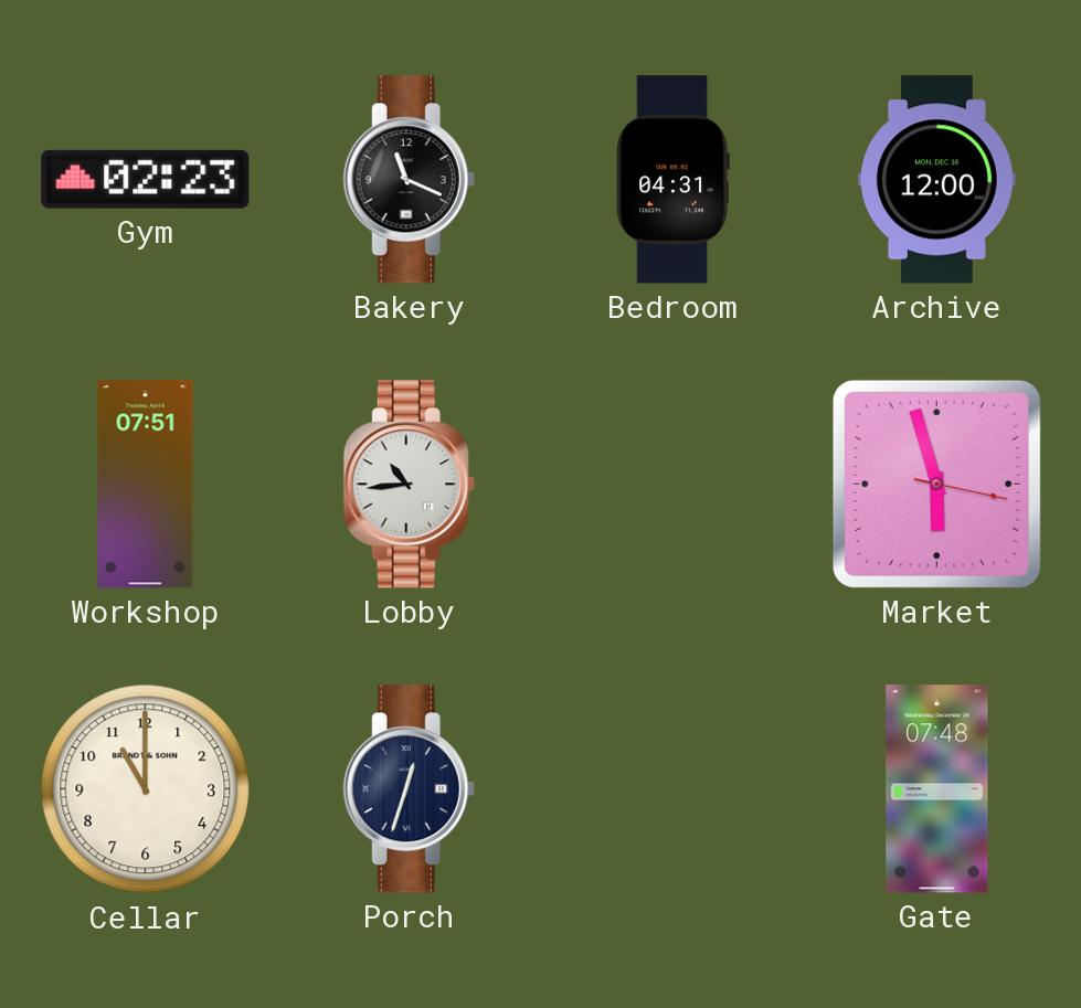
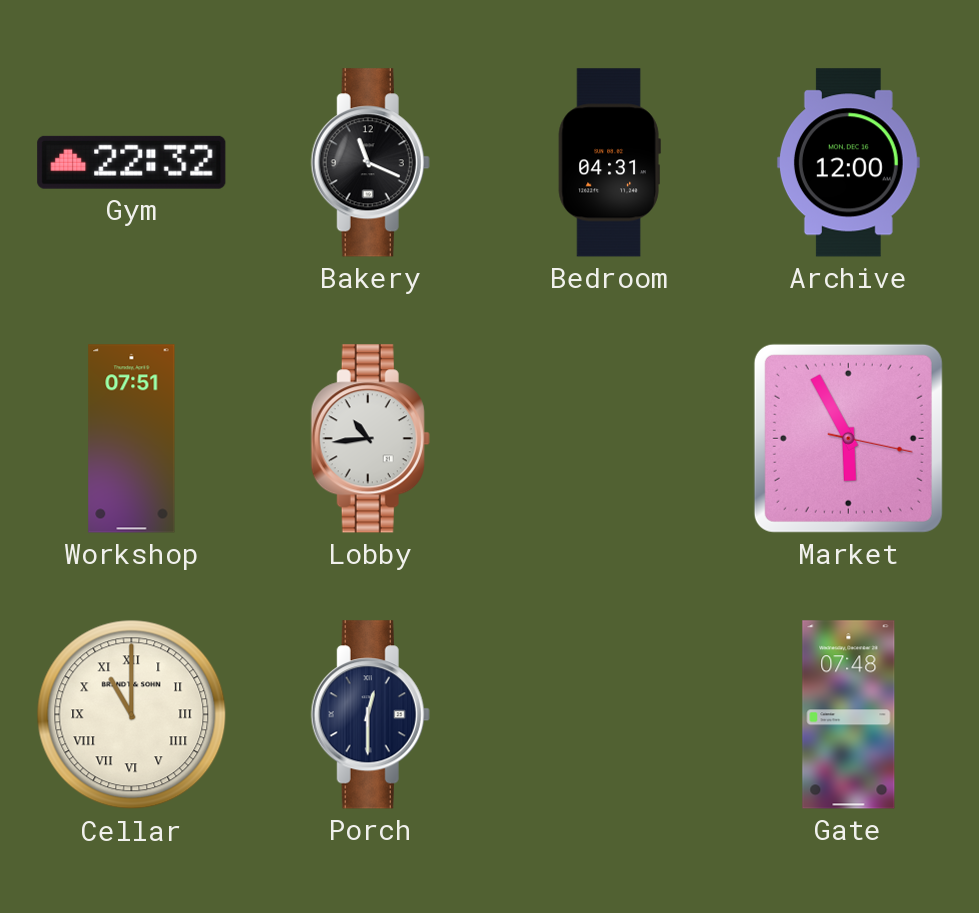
Gym: 02:23 -> 22:32 (132, 162)
Market: 5:57 -> 5:55 (848, 438)
Cellar numerals: Arabic -> Roman (132, 715)
Porch: 12:33 -> 12:30 (370, 715)
